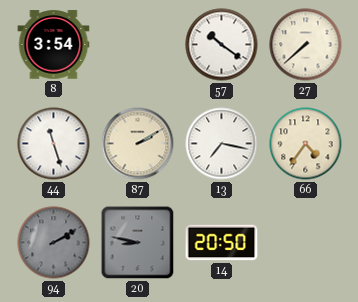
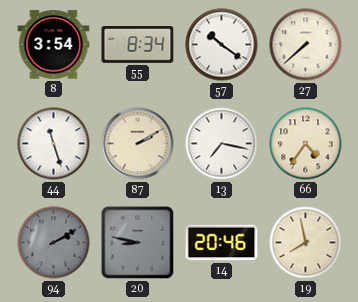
55: none -> 8:34 (138, 45)
14: 20:50 -> 20:46 (222, 243)
19: none -> 7:58 (306, 243)
